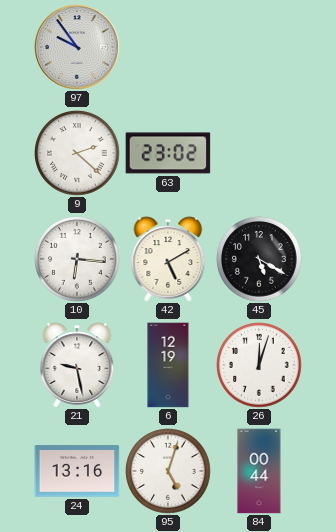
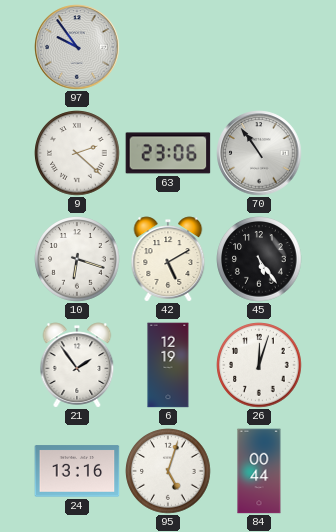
63: 23:02 -> 23:06 (168, 153)
70: none -> 10:54 (259, 153)
10: 6:16 -> 6:18 (77, 259)
45: 5:20 -> 5:24 (259, 259)
21: 9:28 -> 1:54 (77, 365)
